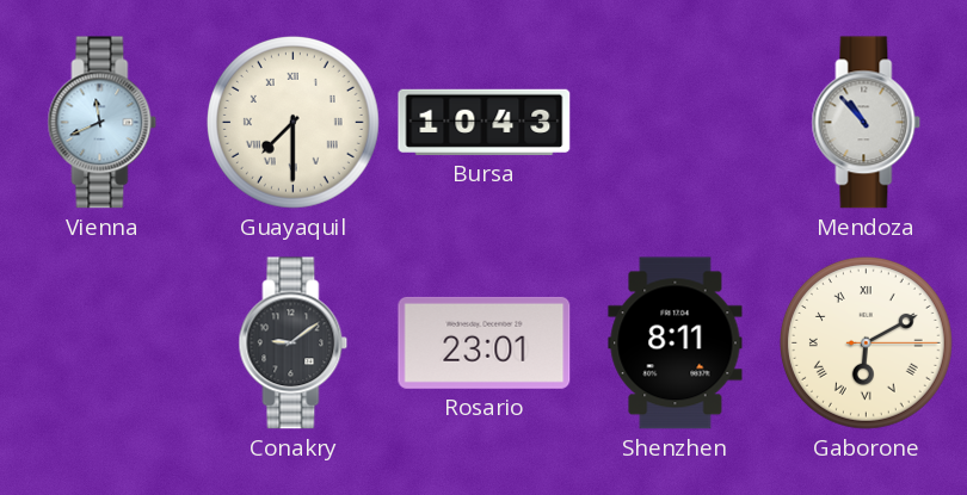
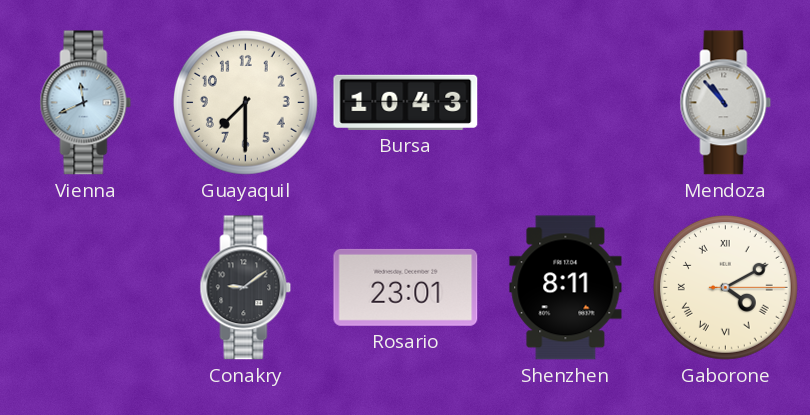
Guayaquil numerals: Roman -> Arabic (245, 102)
Gaborone: 6:10 -> 4:10 (725, 287)
